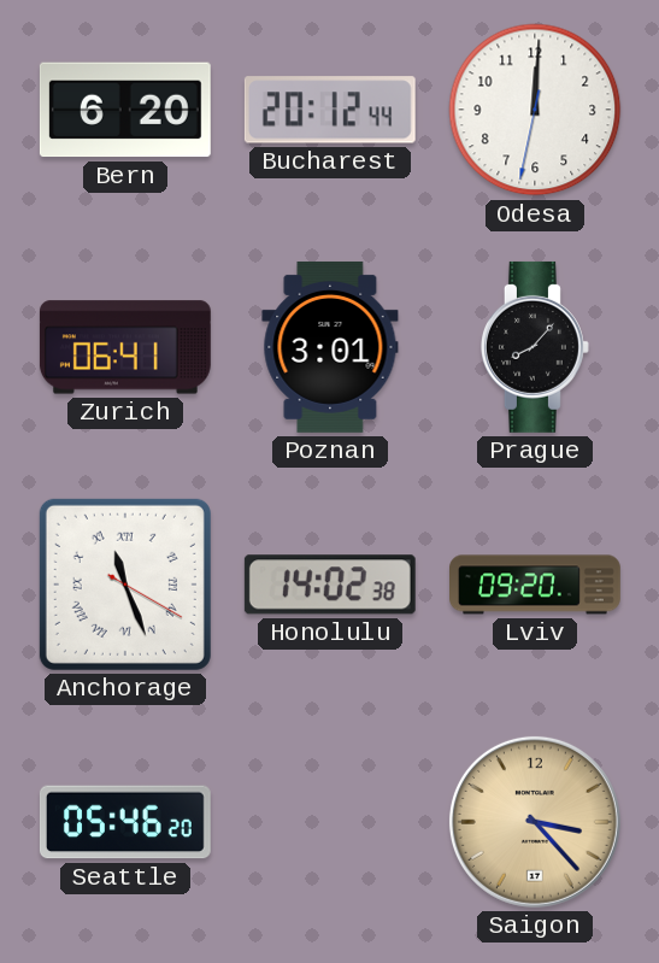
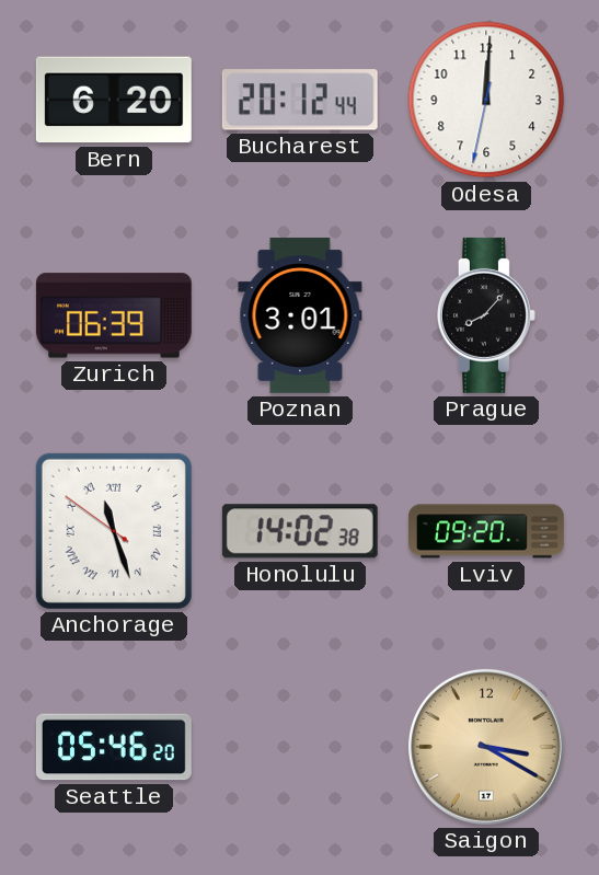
Zurich: 06:41 -> 06:39 (114, 315)
Anchorage: 11:26:20 -> 11:26:51 (114, 531)
Saigon: 3:23 -> 3:20 (486, 747)
